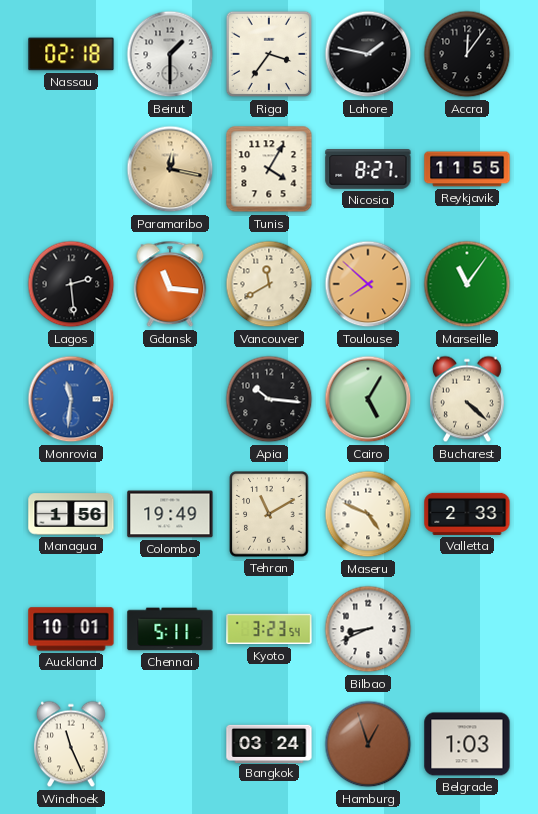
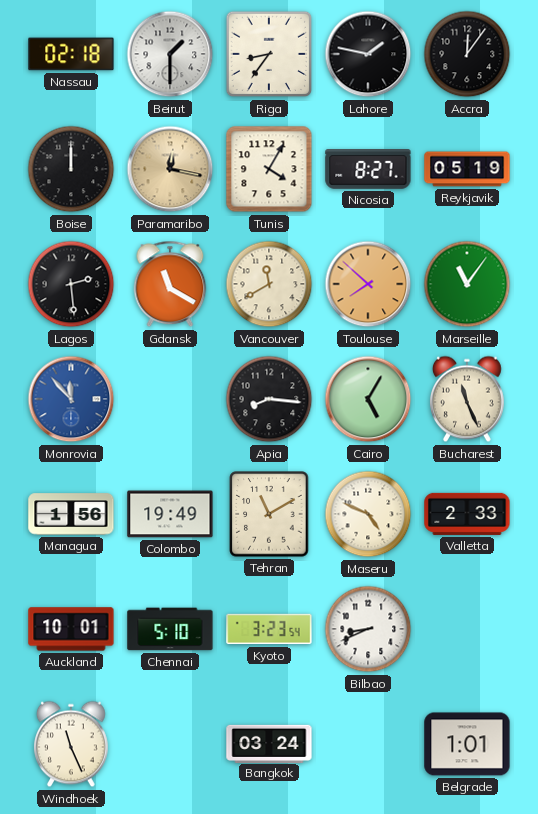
Riga: 3:36 -> 8:36 (269, 54)
Boise: none -> 12:00 (71, 169)
Reykjavik: 11:55 -> 05:19 (467, 169)
Gdansk: 11:16 -> 11:20 (170, 284)
Monrovia: 11:31 -> 11:53 (71, 399)
Apia: 10:16 -> 8:16 (269, 399)
Bucharest: 4:22 -> 11:26 (467, 399)
Chennai: 5:11 -> 5:10 (170, 629)
Hamburg: 12:57 -> none (368, 744)
Belgrade: 1:03 -> 1:01 (467, 744)
